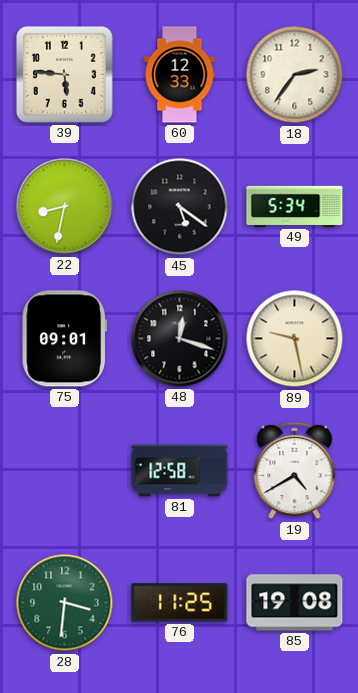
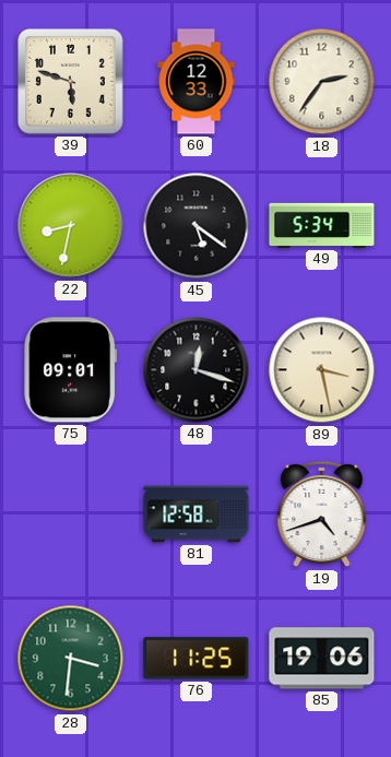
39: 5:46 -> 5:48 (70, 81)
89: 9:28 -> 3:28 (322, 370)
19: 4:40 -> 4:42 (322, 514)
85: 19:08 -> 19:06 (322, 659)
